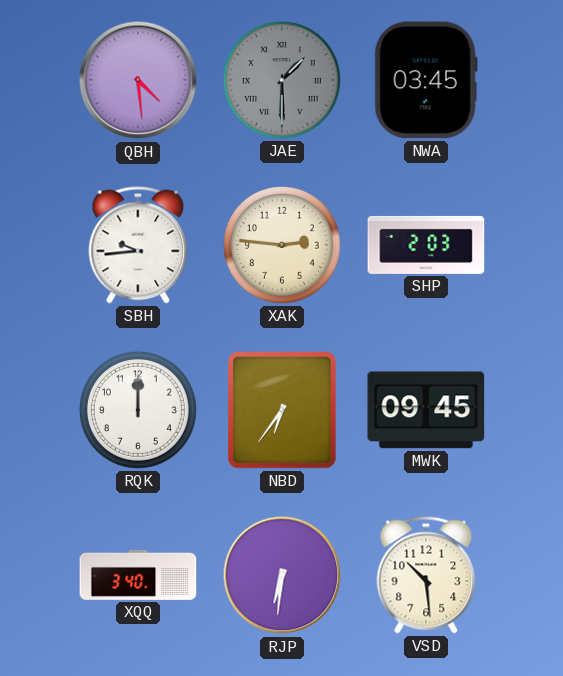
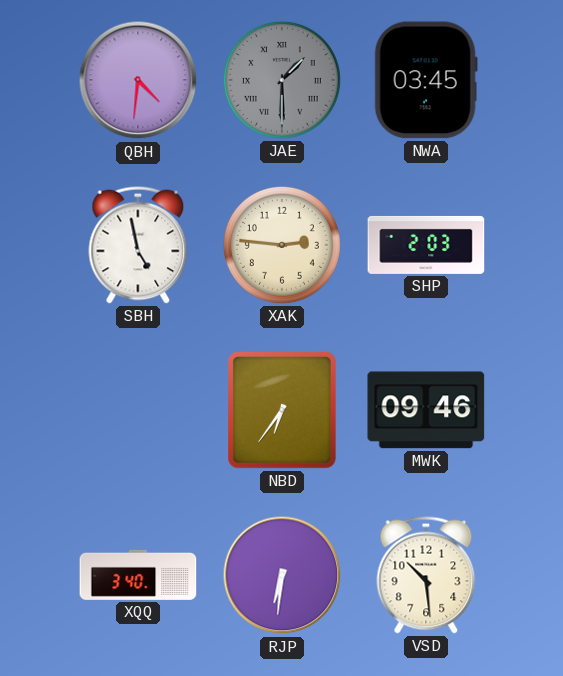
QBH: 4:29 -> 4:31 (138, 80)
SBH: 9:44 -> 4:58 (138, 245)
RQK: 12:00 -> none (138, 410)
MWK: 09:45 -> 09:46 (426, 410)
